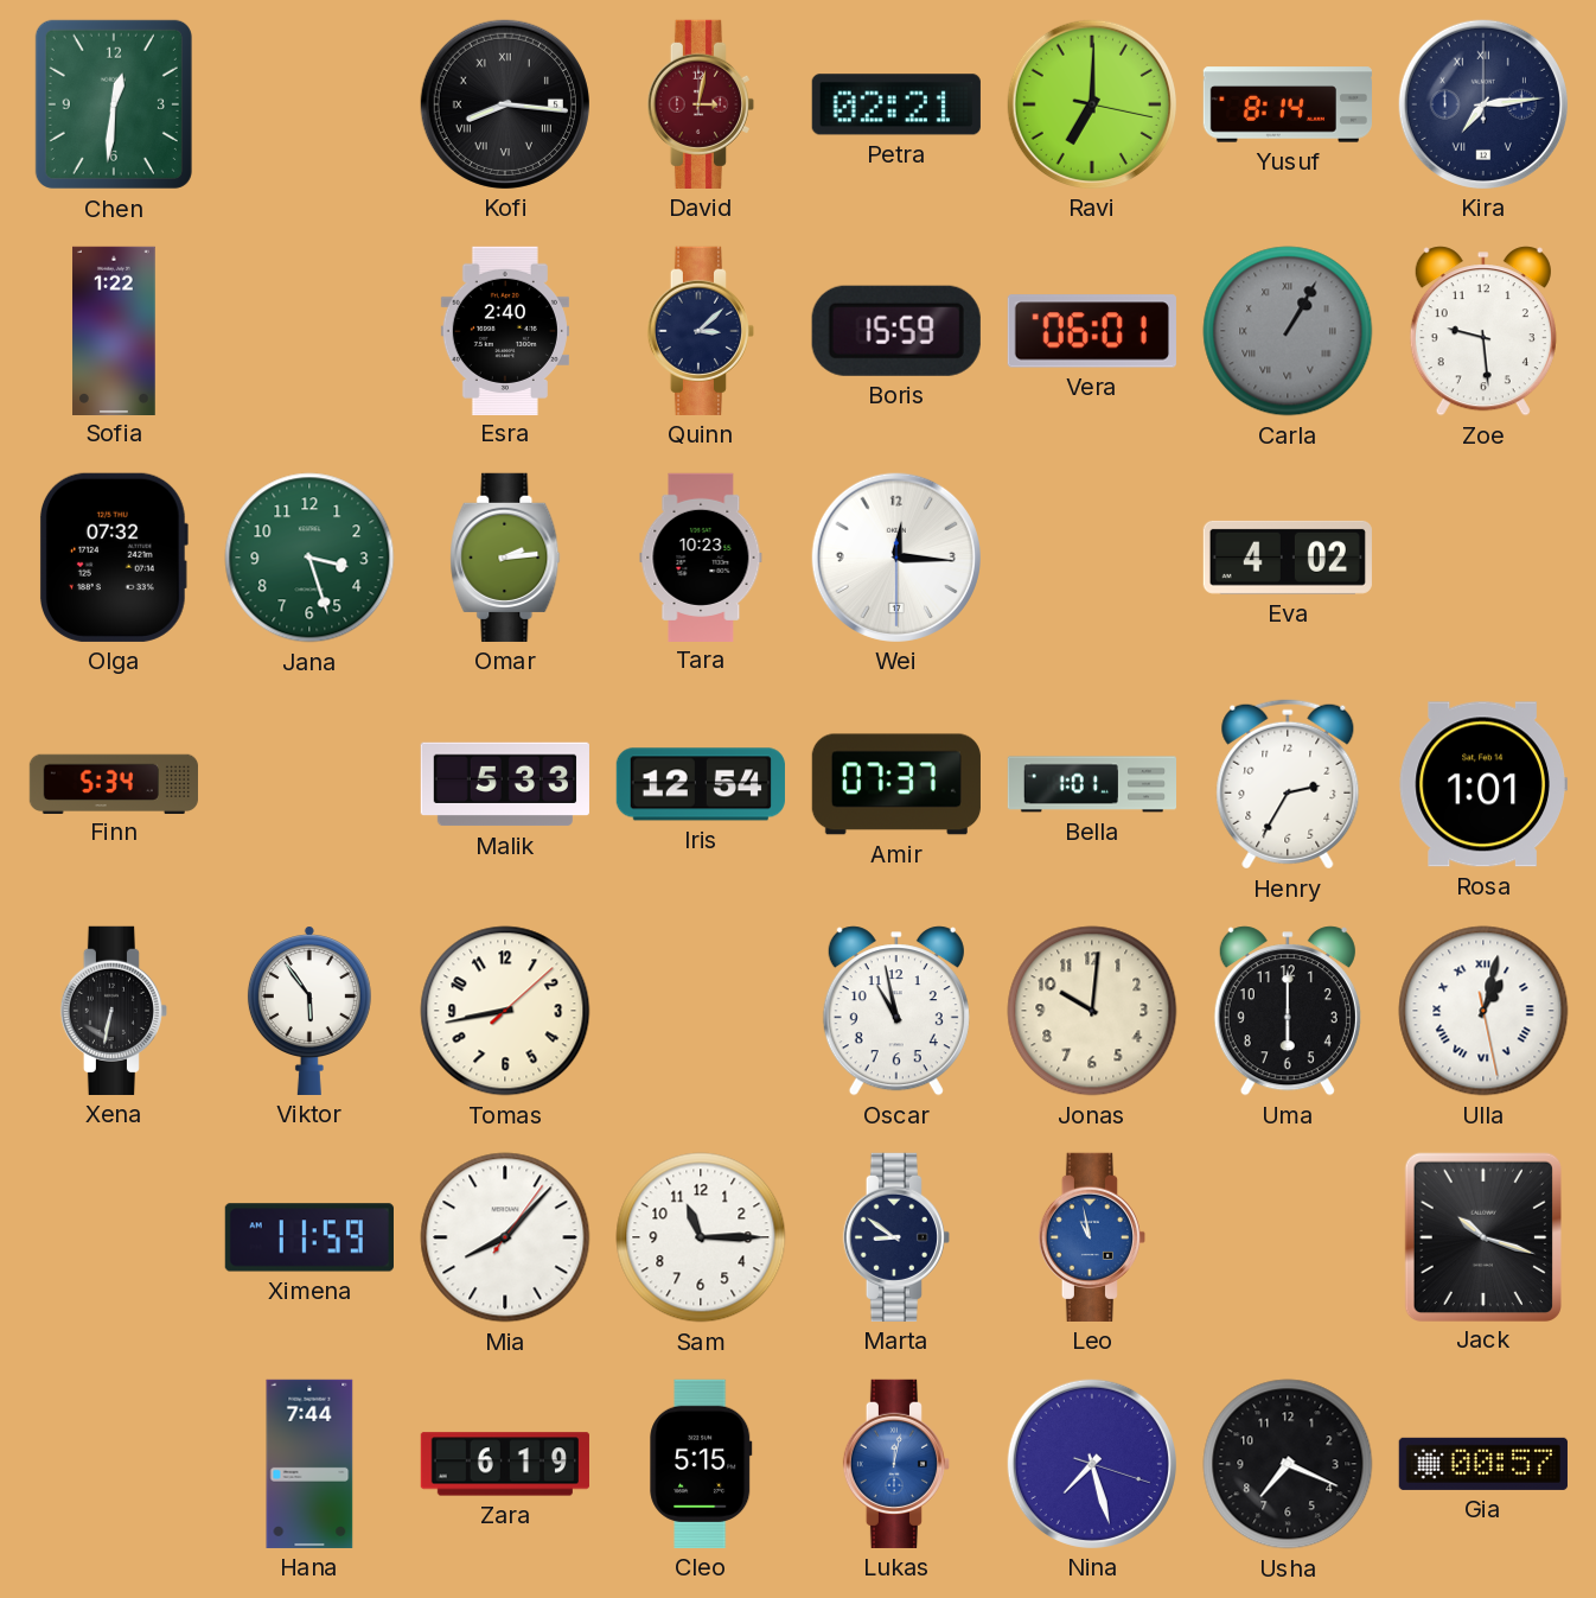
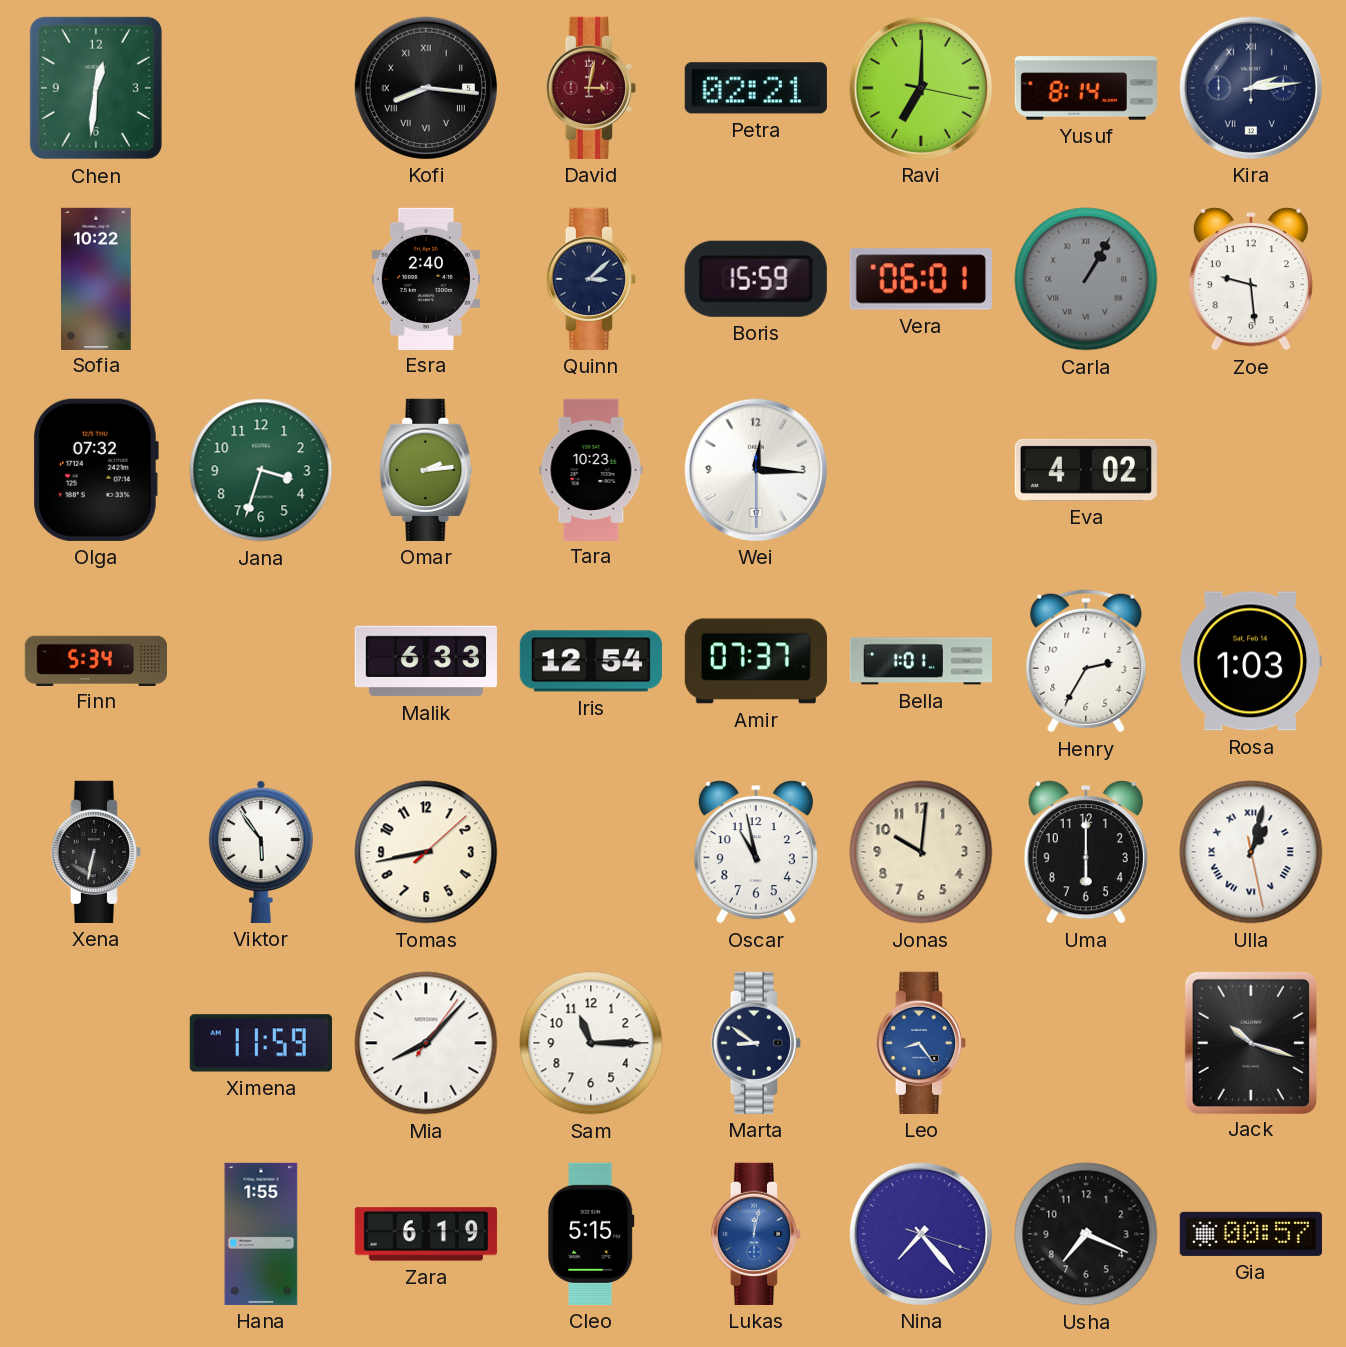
Kira: 7:14 -> 2:14 (1251, 88)
Sofia: 1:22 -> 10:22 (96, 278)
Jana: 3:27 -> 3:33 (261, 470)
Malik: 5:33 -> 6:33 (426, 661)
Rosa: 1:01 -> 1:03 (1251, 661)
Leo: 10:58 -> 8:24 (920, 1043)
Hana: 7:44 -> 1:55 (261, 1234)
Nina: 7:27 -> 7:23 (921, 1234)
